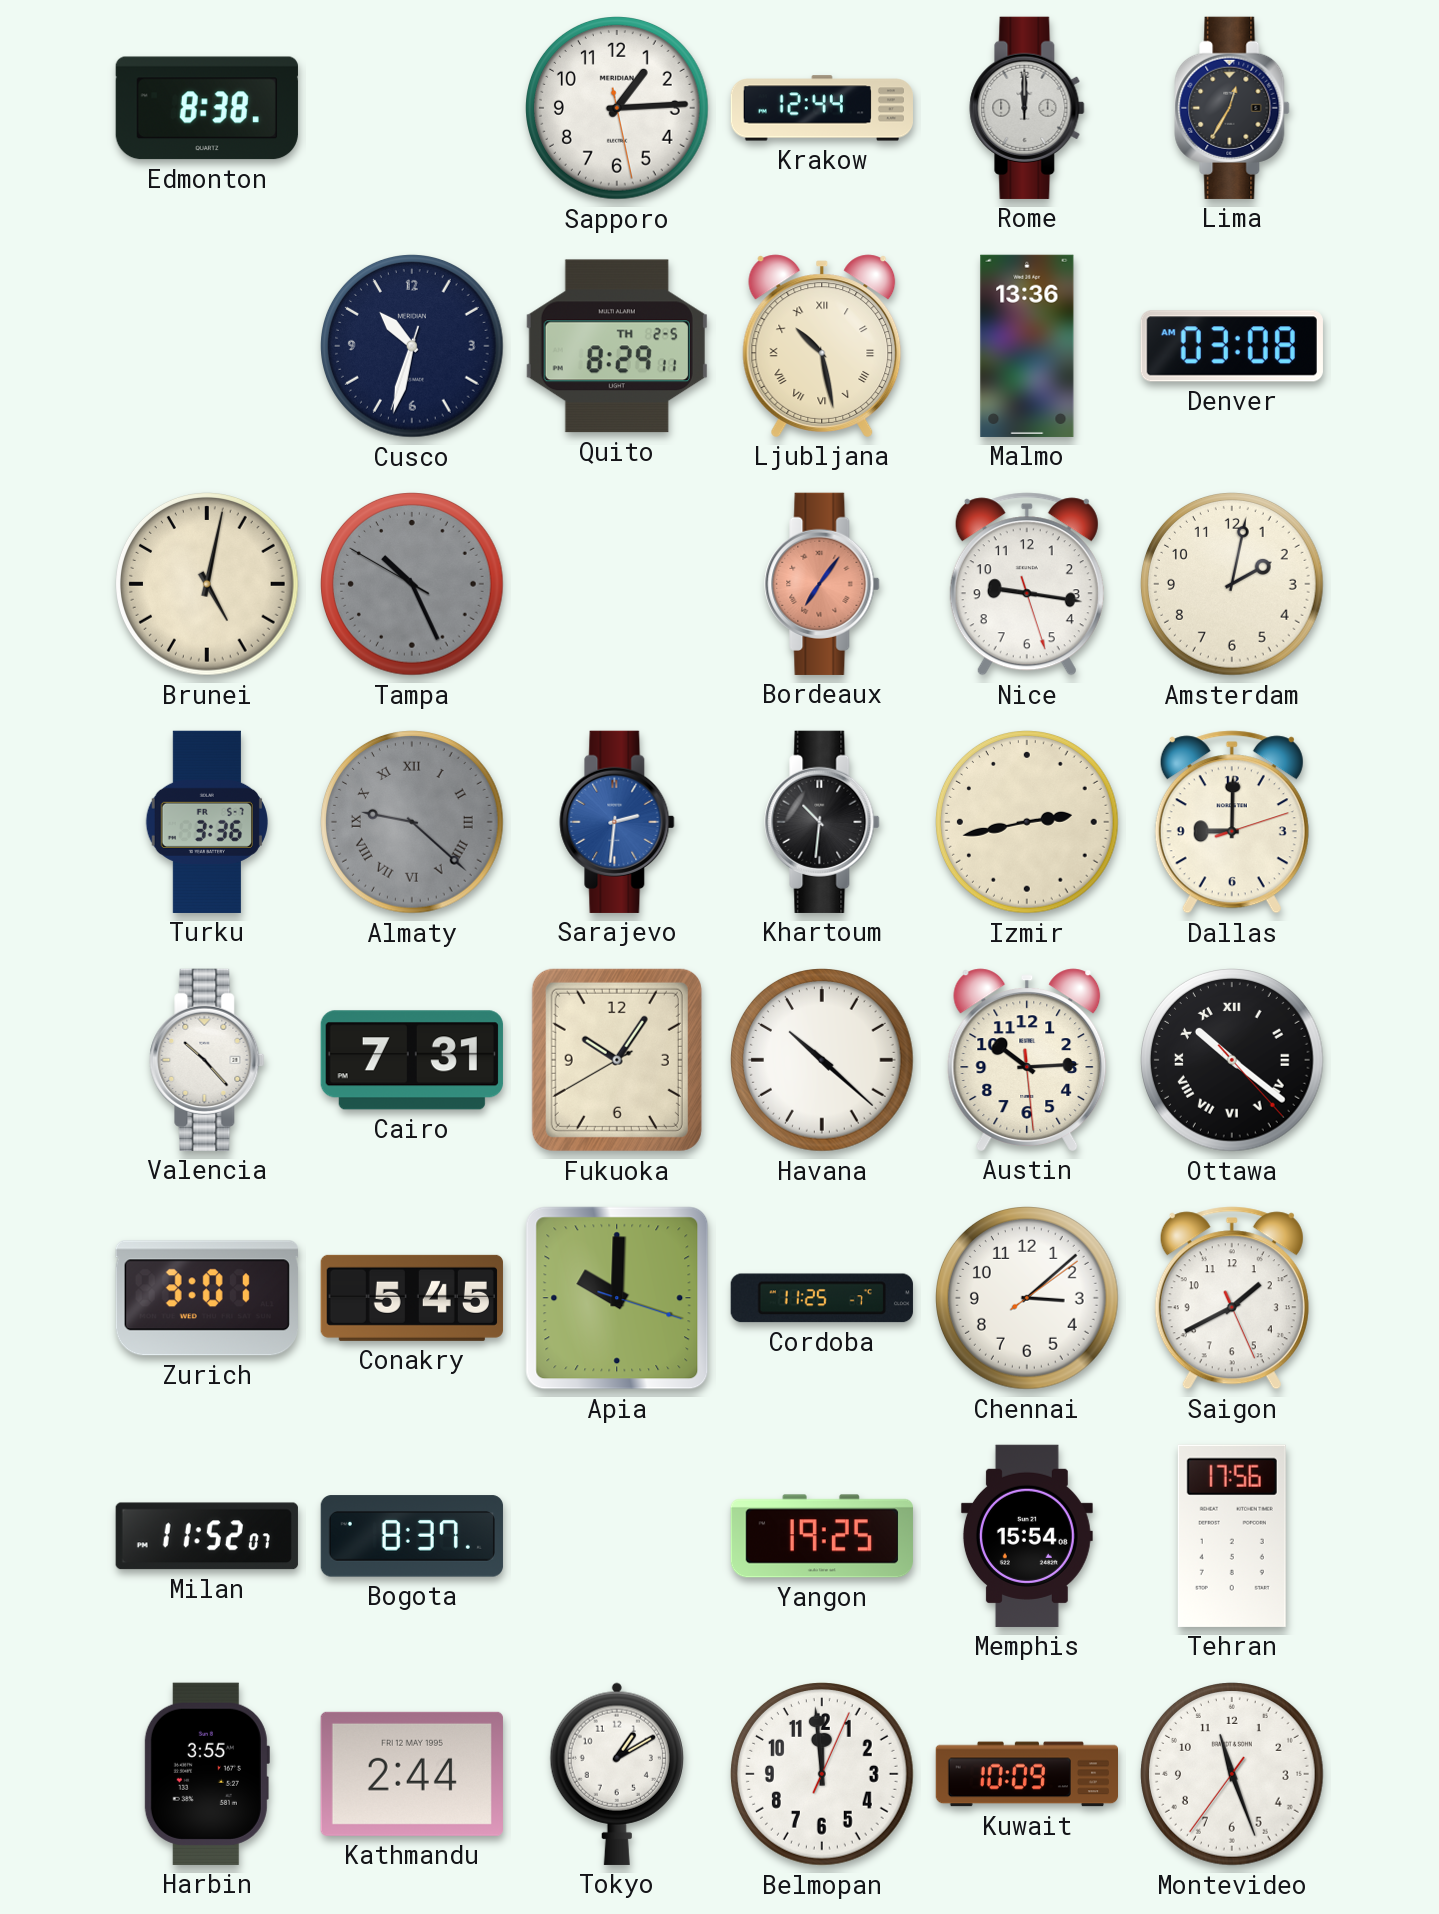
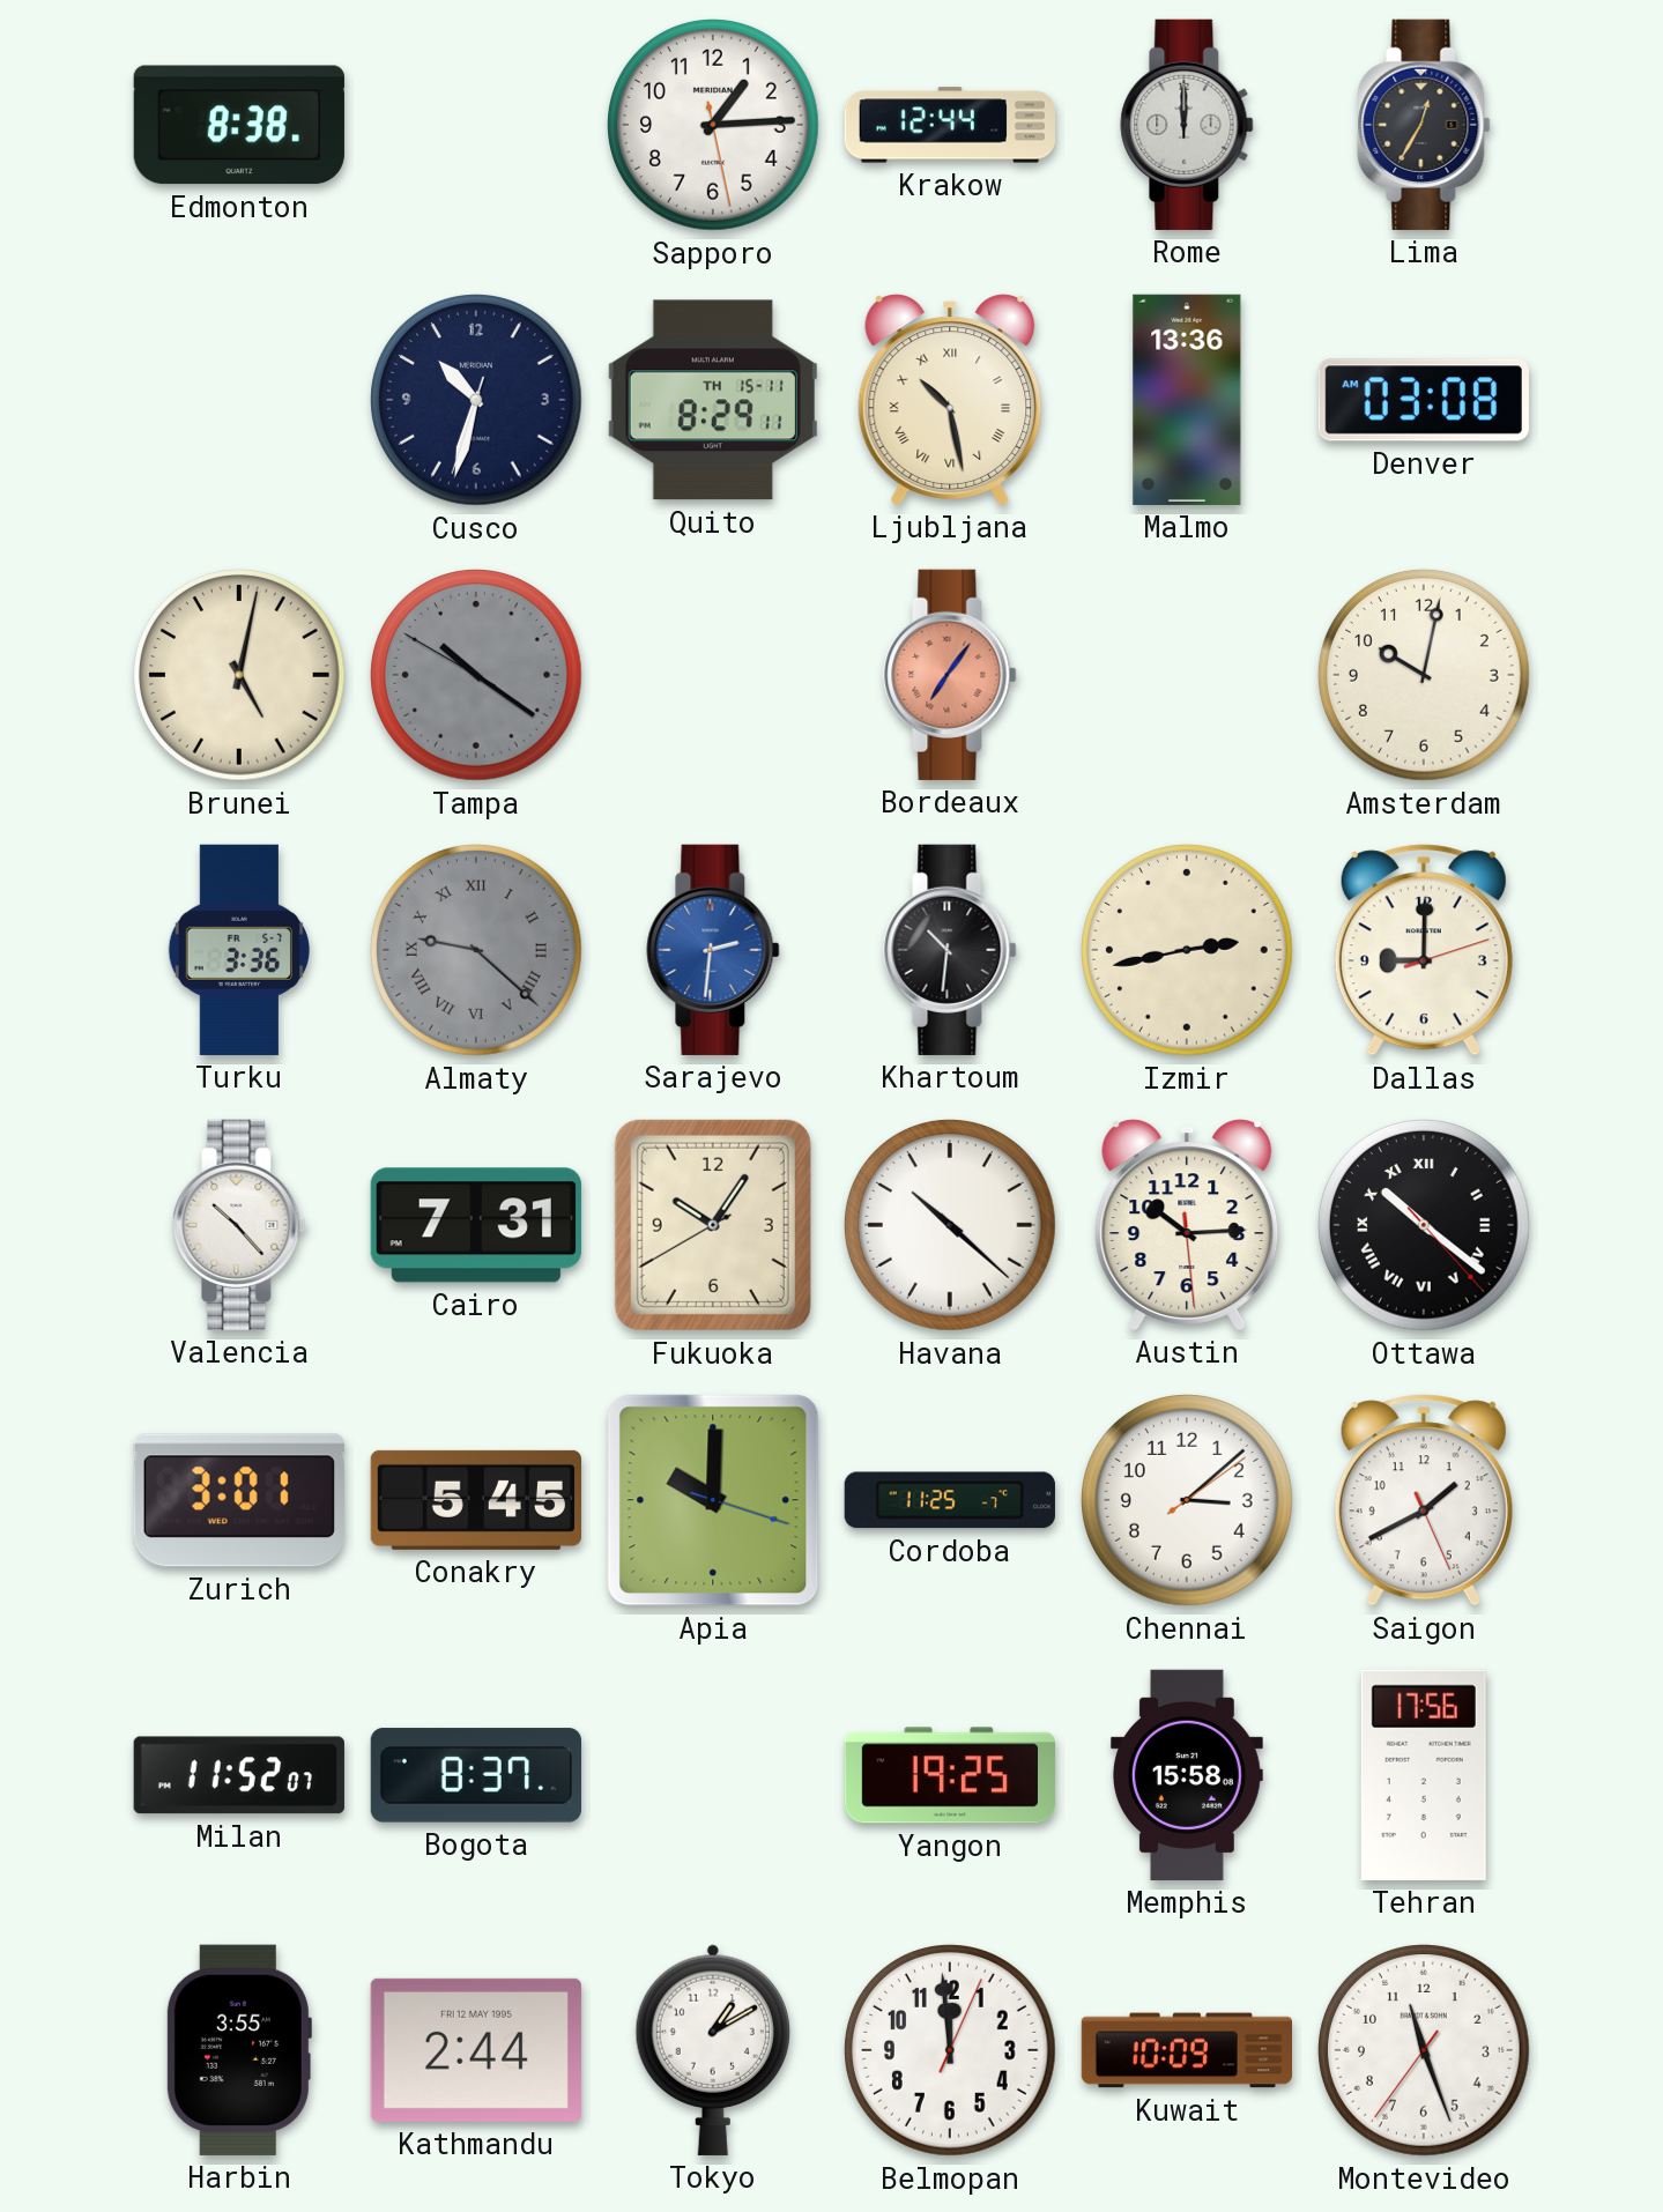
Quito date: TH 2-5 -> TH 15-11 (713, 400)
Tampa: 10:25 -> 10:20 (477, 676)
Nice: 9:16 -> none (1027, 584)
Amsterdam: 2:02 -> 10:02 (1425, 676)
Memphis: 15:54 -> 15:58 (1187, 1775)
